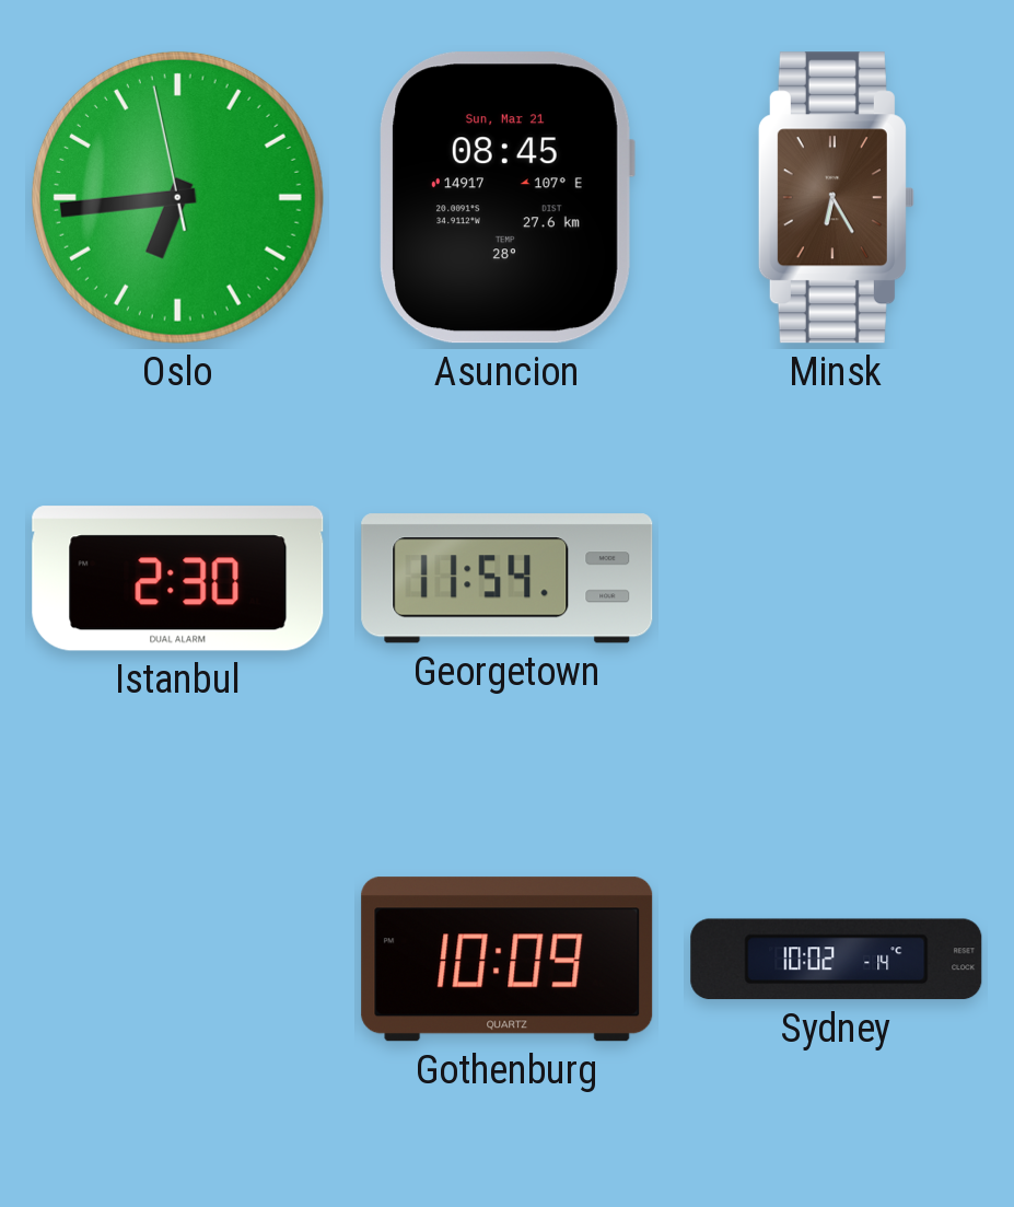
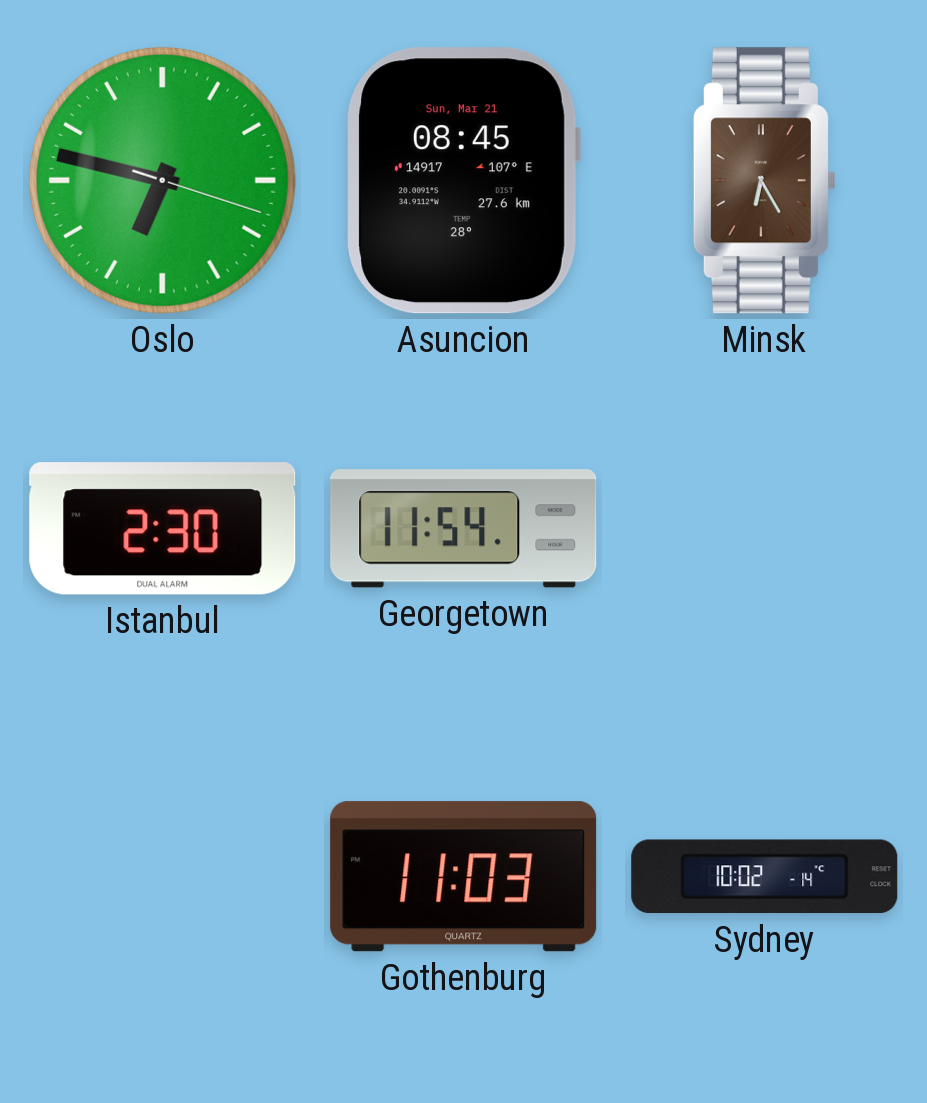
Oslo: 6:43 -> 6:47 (162, 180)
Gothenburg: 10:09 -> 11:03 (464, 877)
